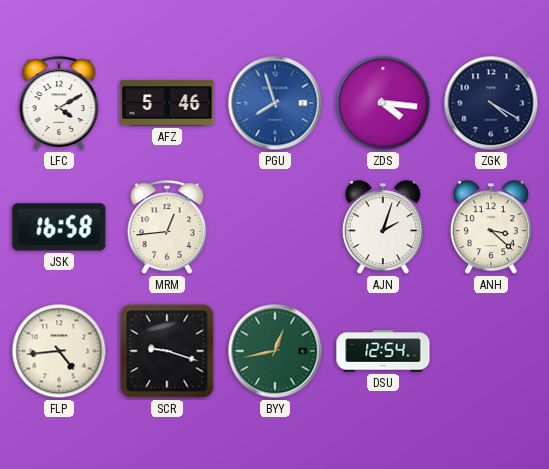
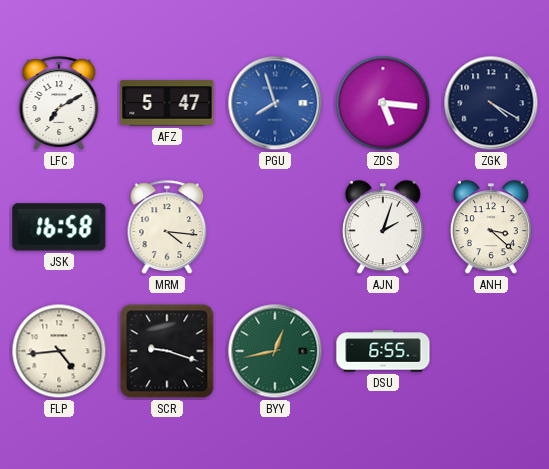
LFC: 4:10 -> 7:10 (59, 103)
AFZ: 5:46 -> 5:47 (167, 103)
ZDS: 4:16 -> 5:16 (383, 103)
MRM: 12:44 -> 4:16 (167, 227)
DSU: 12:54 -> 6:55 (383, 351)
